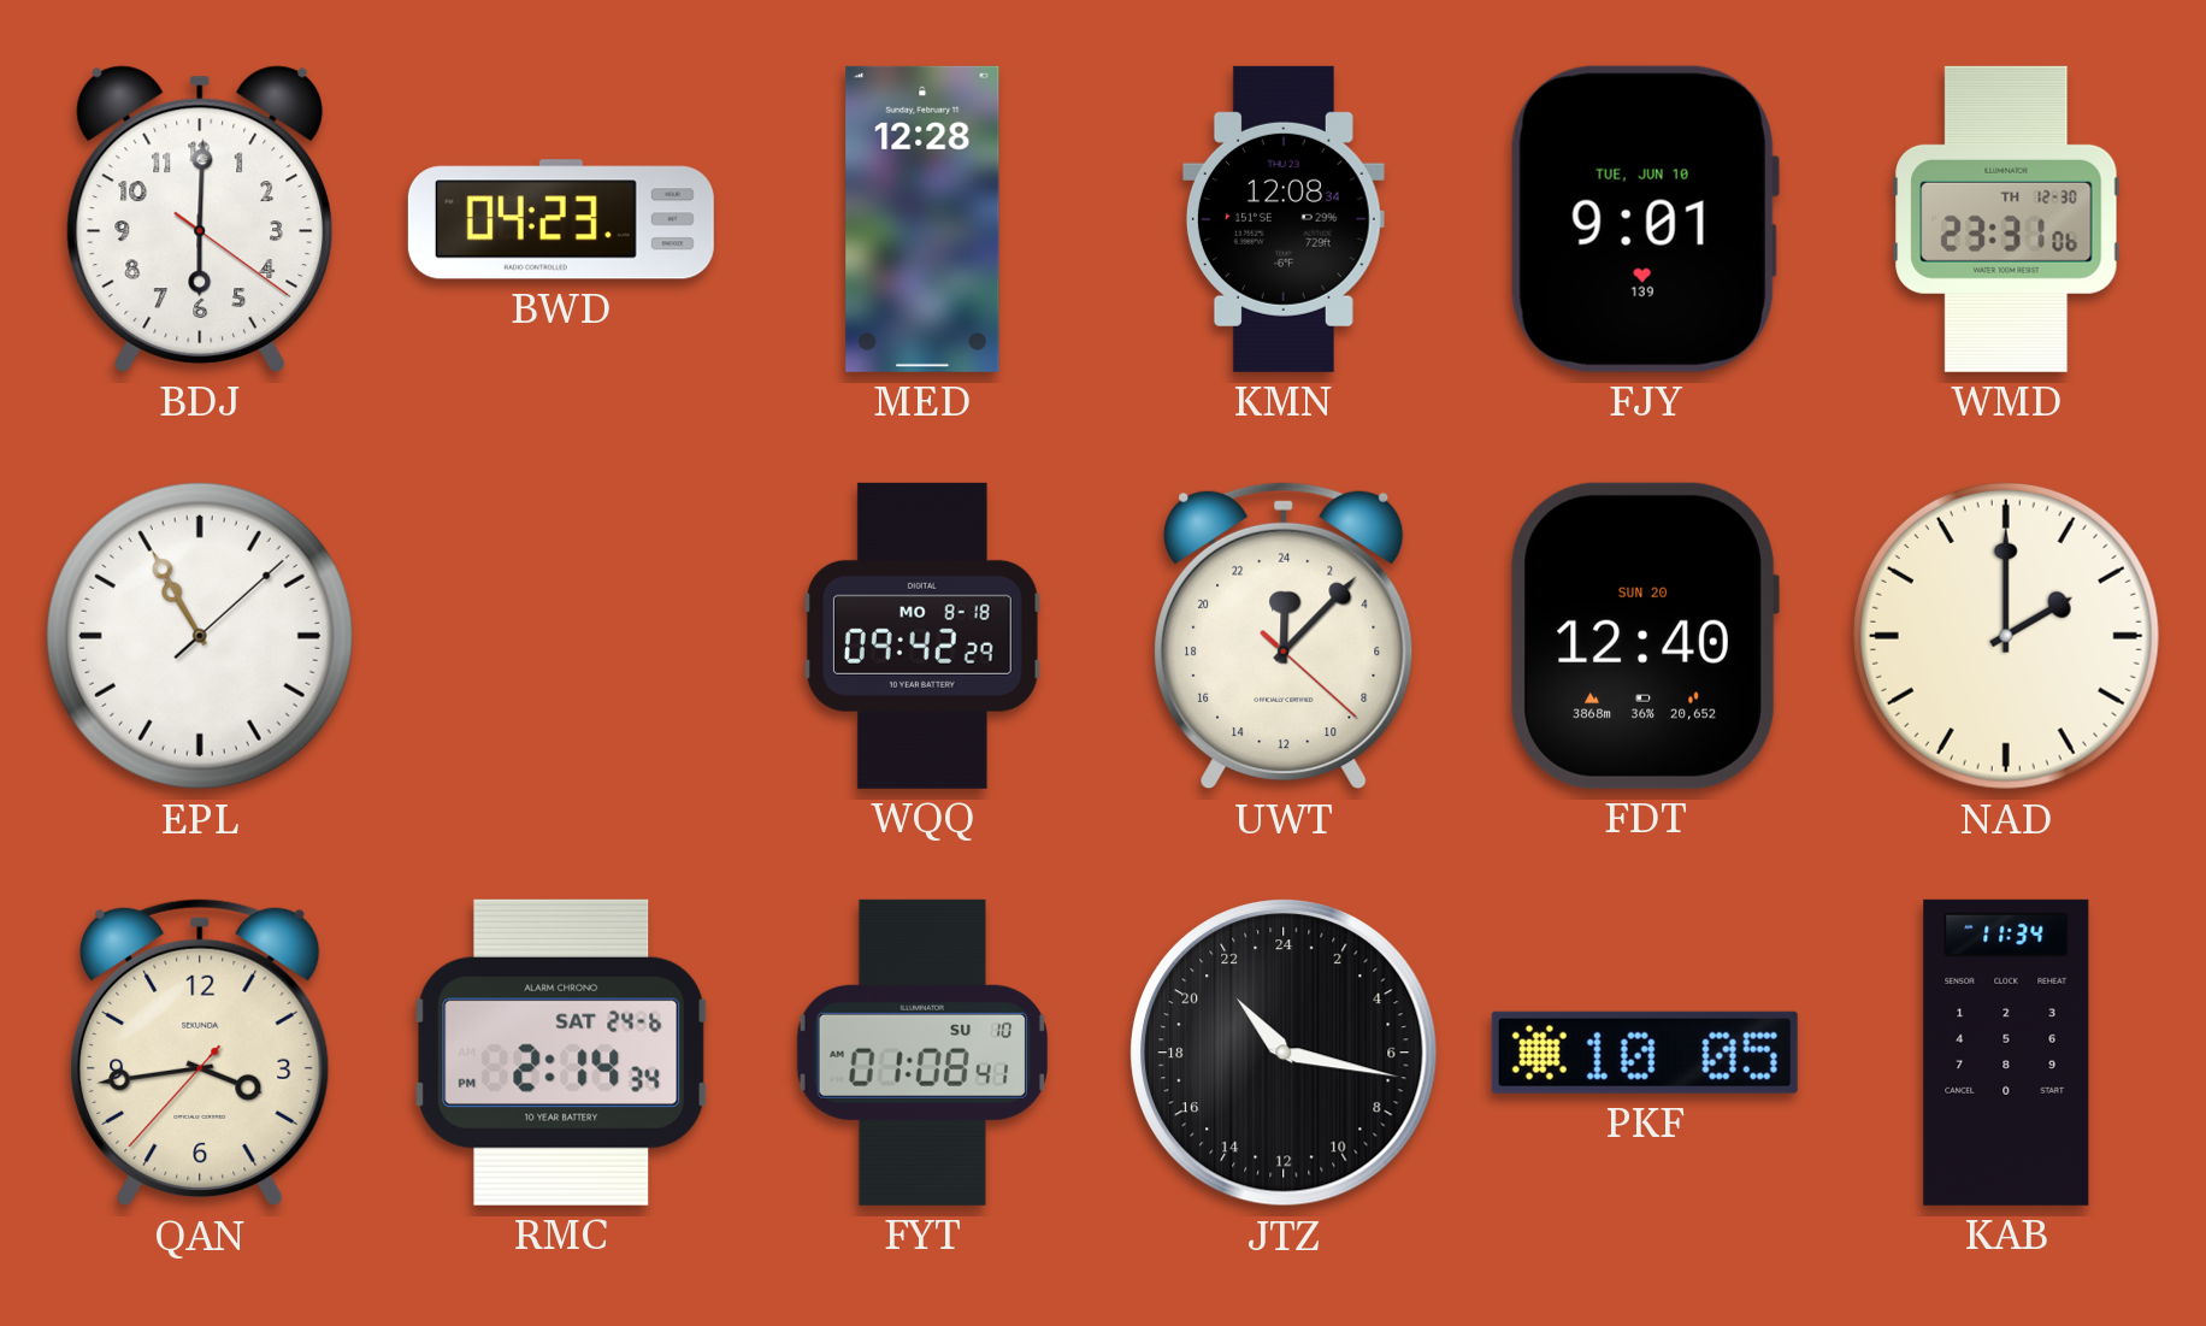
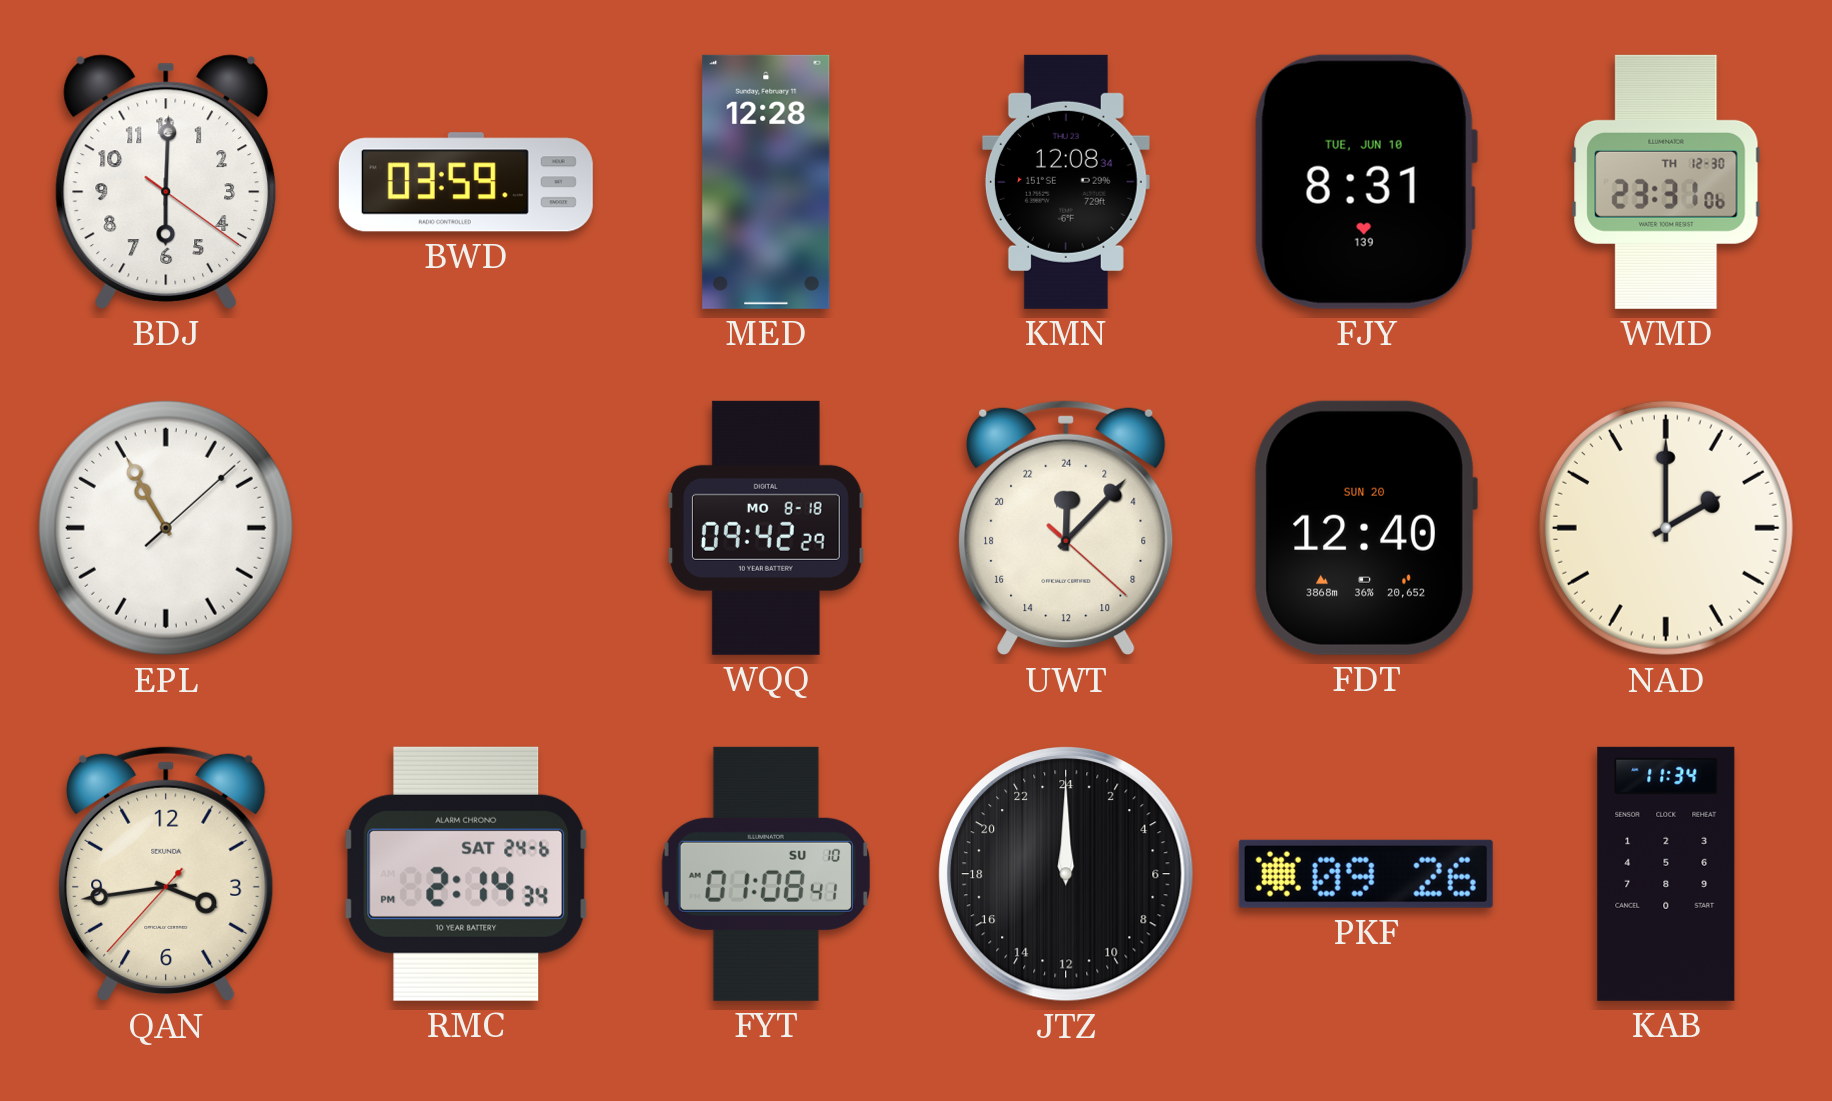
BWD: 04:23 -> 03:59 (466, 182)
FJY: 9:01 -> 8:31 (1365, 182)
JTZ: 21:17 -> 0:00 (1067, 875)
PKF: 10:05 -> 09:26 (1366, 874)
